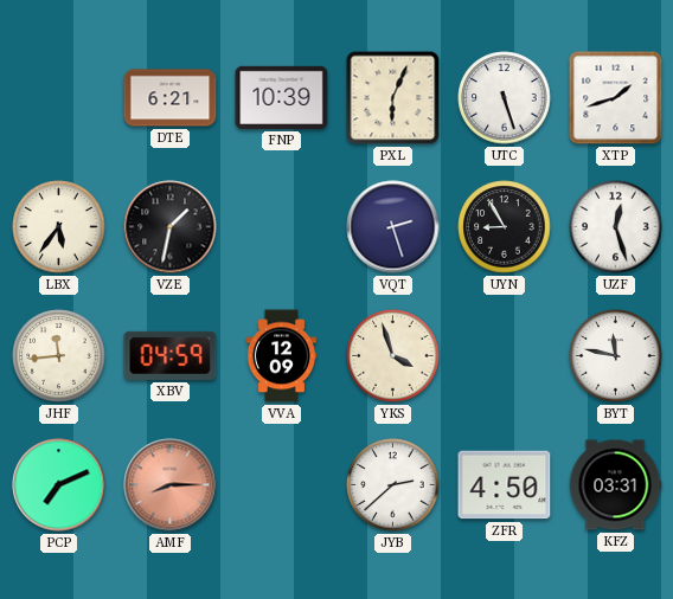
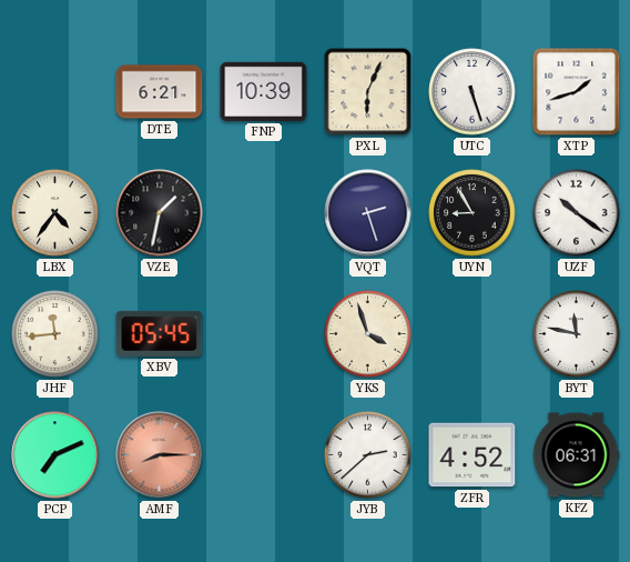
LBX: 5:36 -> 4:36 (55, 213)
UZF: 12:27 -> 10:21 (577, 213)
XBV: 04:59 -> 05:45 (160, 333)
VVA: 12:09 -> none (281, 356)
ZFR: 4:50 -> 4:52 (472, 455)
KFZ: 03:31 -> 06:31 (576, 455)
